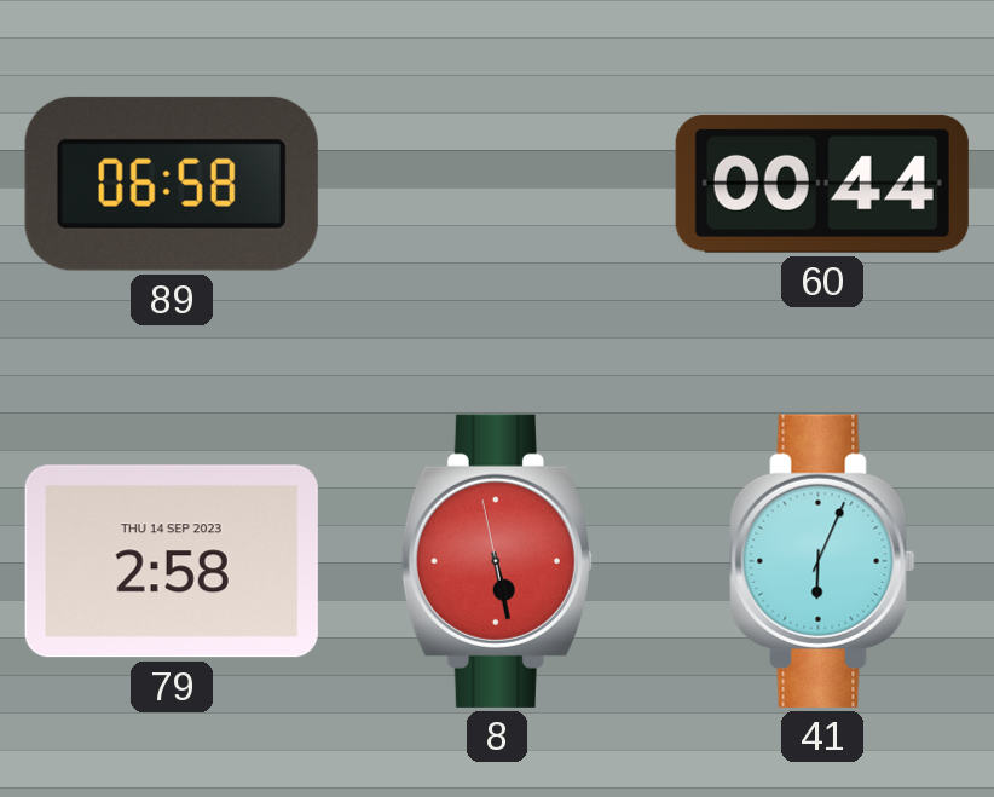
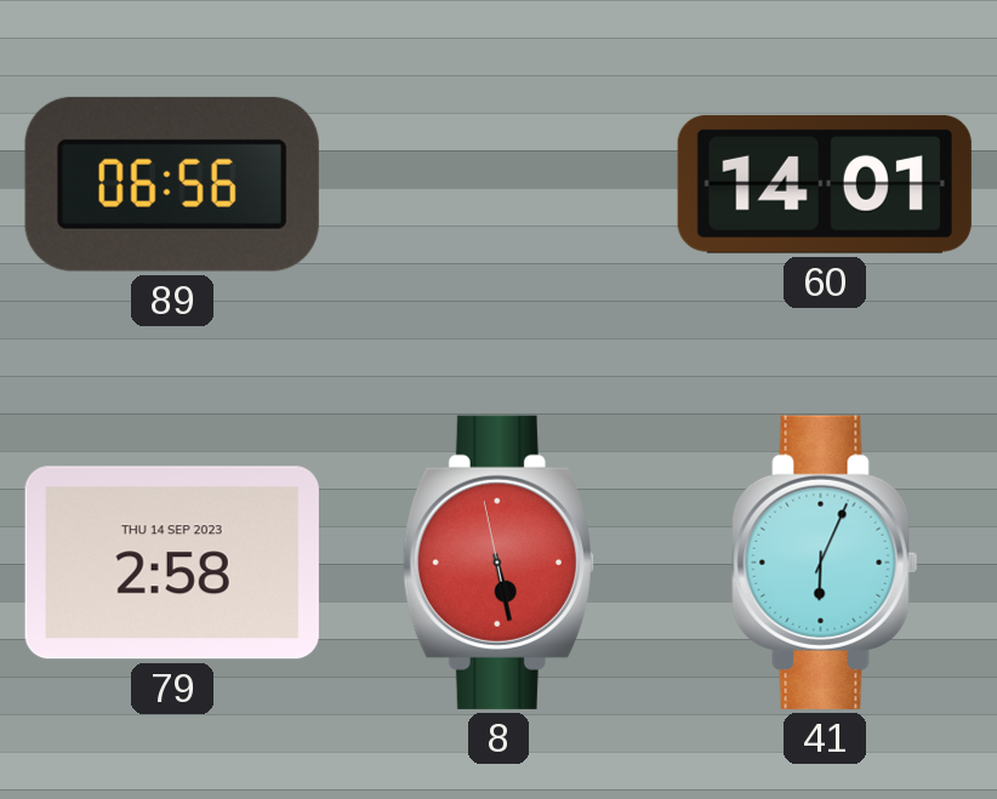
89: 06:58 -> 06:56 (172, 184)
60: 00:44 -> 14:01 (825, 184)
